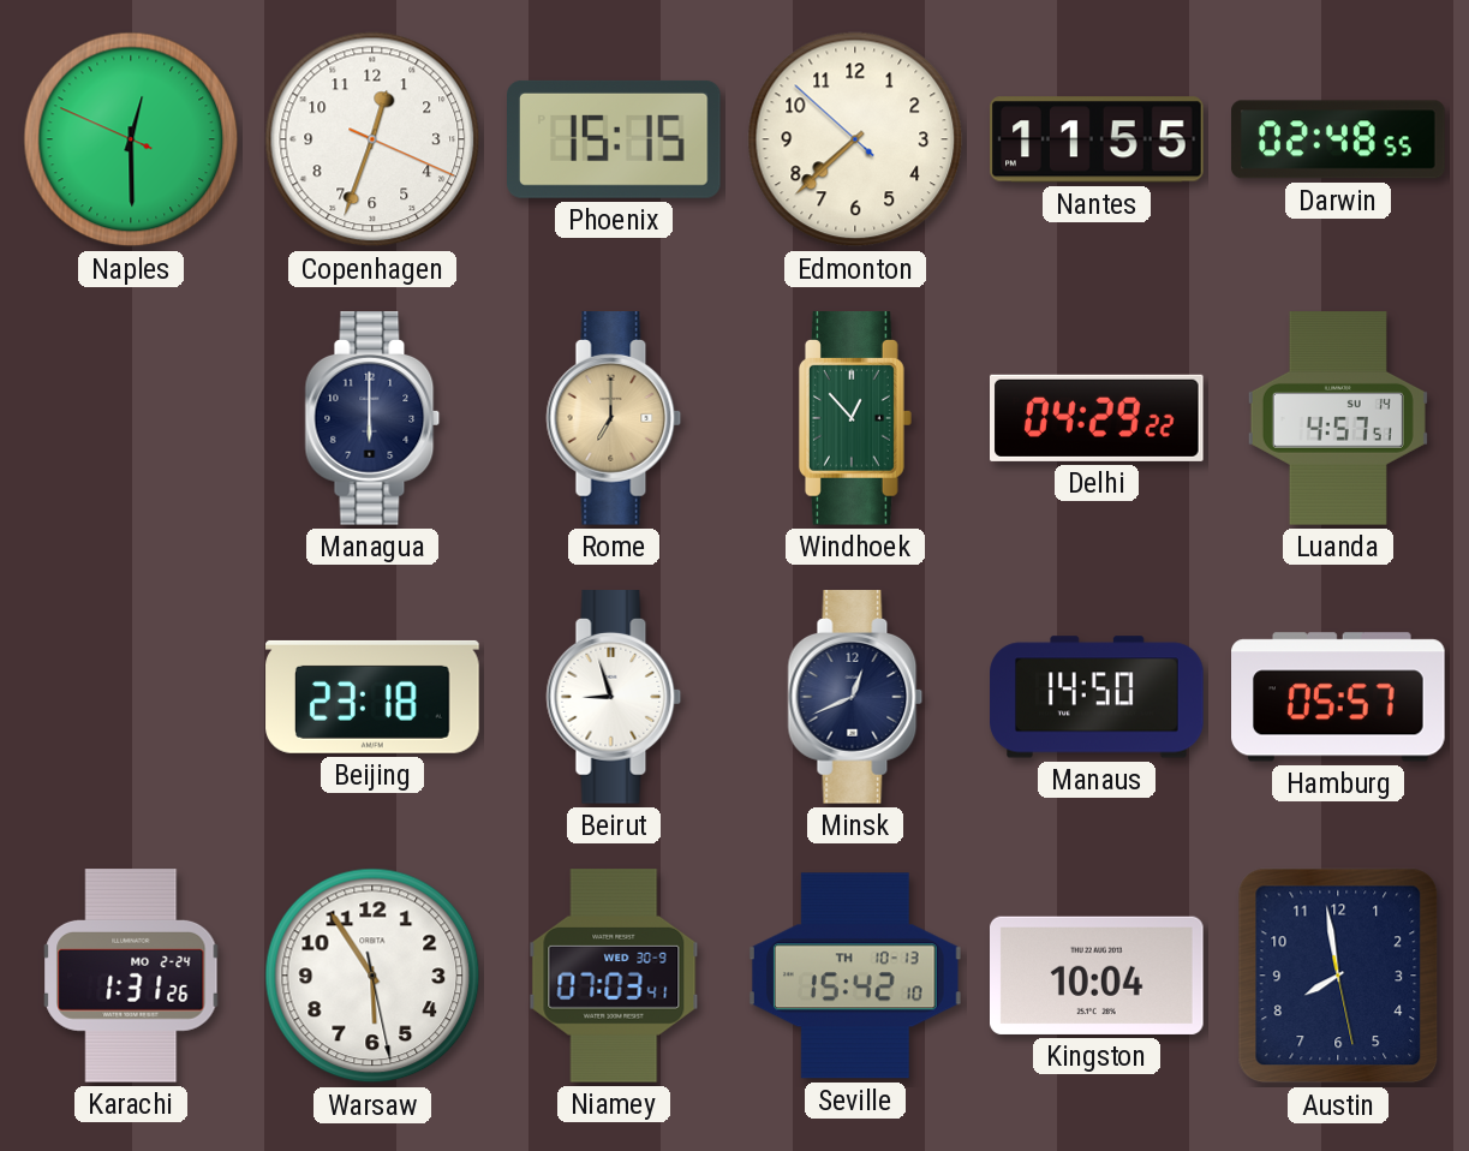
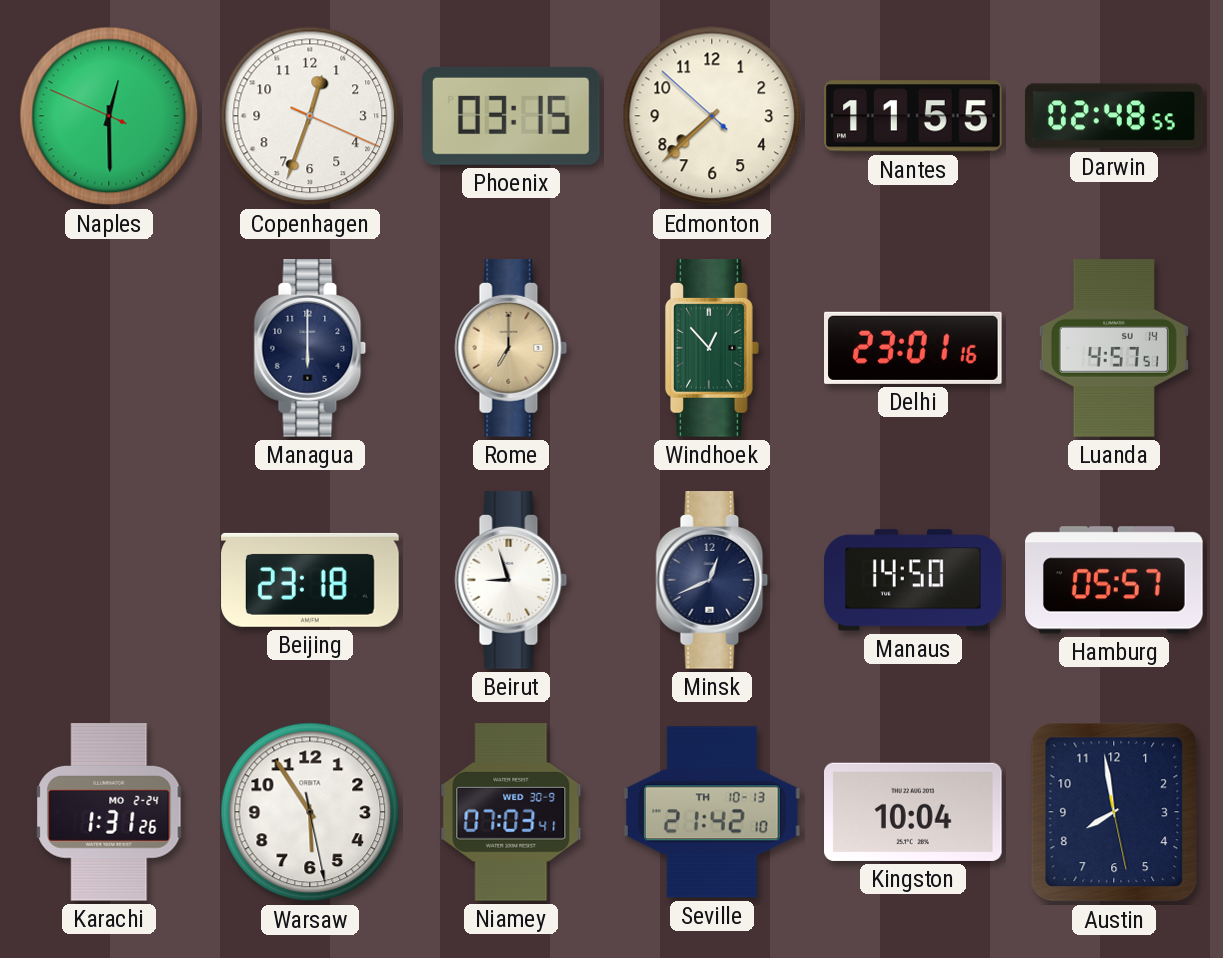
Phoenix: 15:15 -> 03:15 (512, 116)
Delhi: 04:29 -> 23:01 (914, 348)
Seville: 15:42 -> 21:42 (713, 812)
